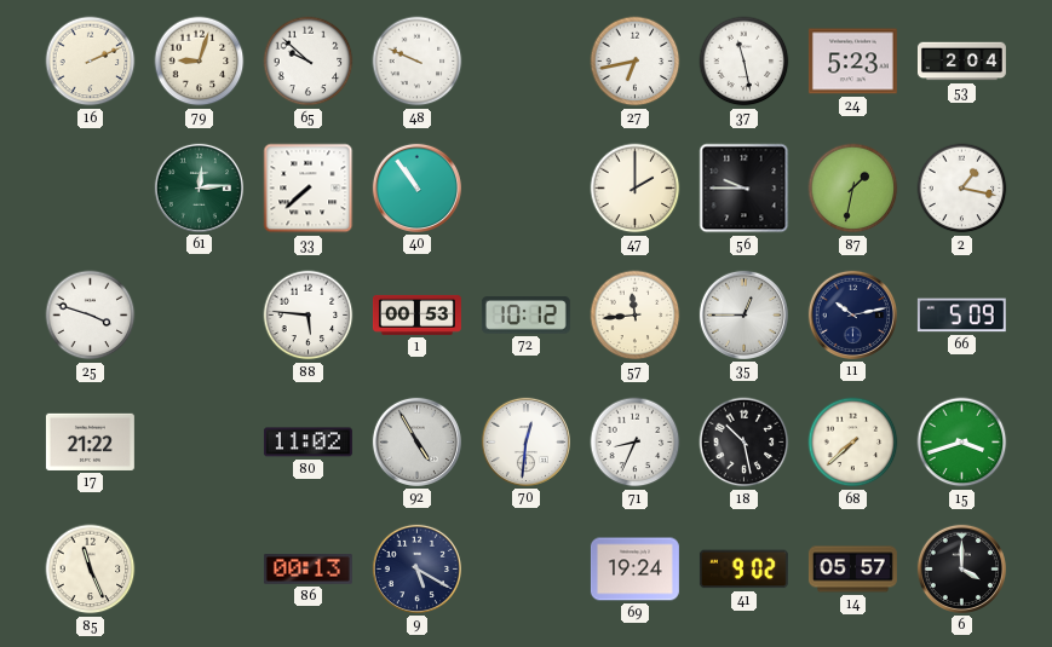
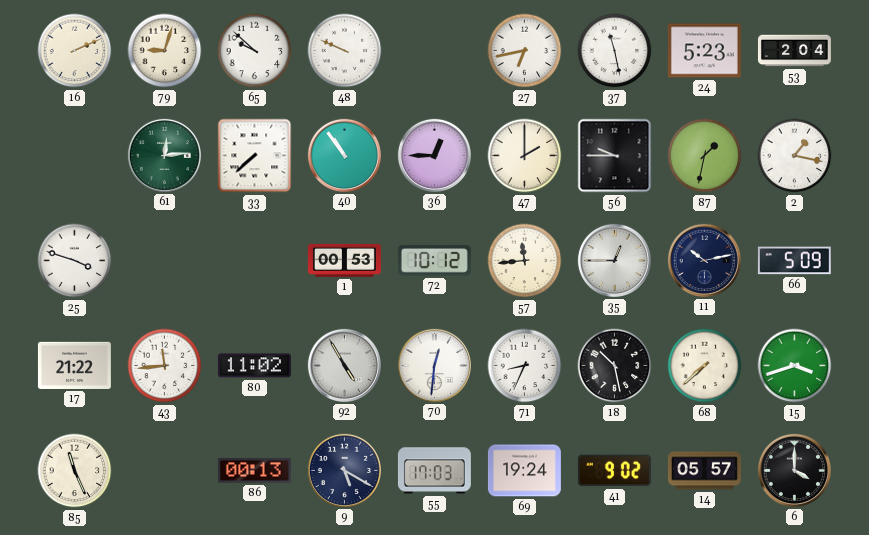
36: none -> 12:45 (434, 155)
88: 5:46 -> none (309, 316)
43: none -> 11:44 (165, 366)
55: none -> 17:03 (434, 471)
